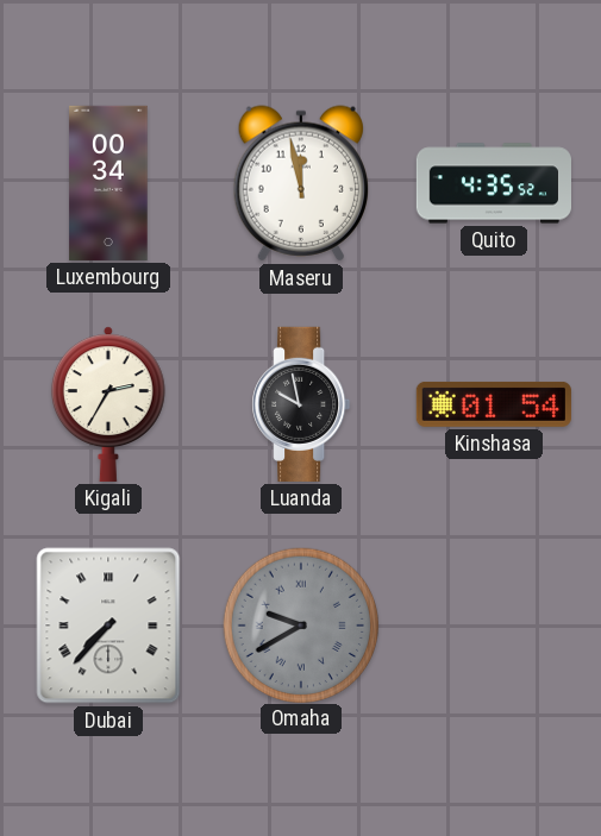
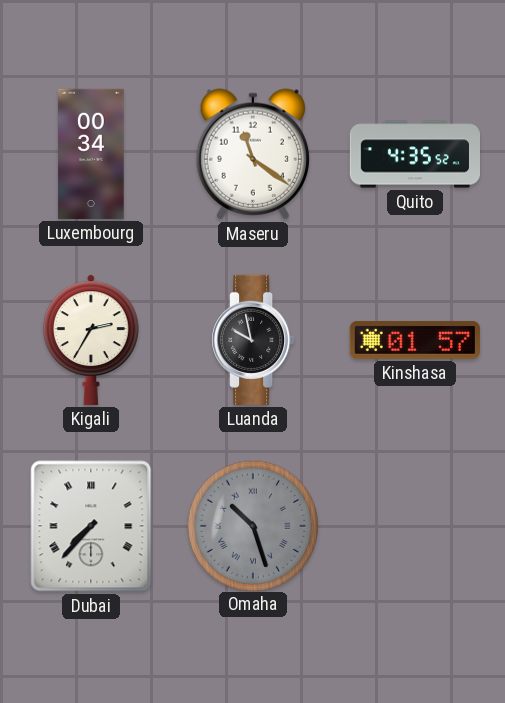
Maseru: 11:58 -> 11:21 (252, 154)
Kinshasa: 01:54 -> 01:57 (415, 340)
Omaha: 9:40 -> 10:27 (252, 525)
